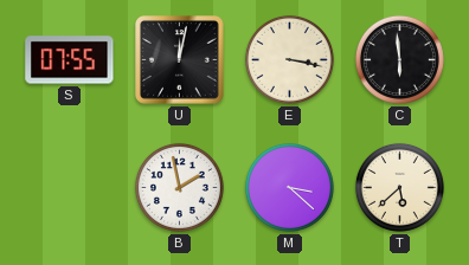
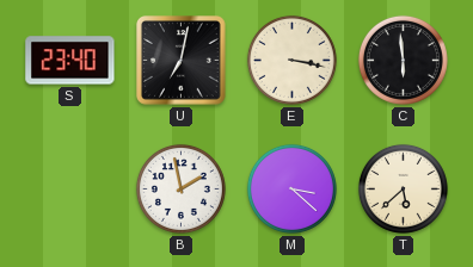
S: 07:55 -> 23:40 (70, 61)
U: 12:02 -> 7:02 (182, 61)
